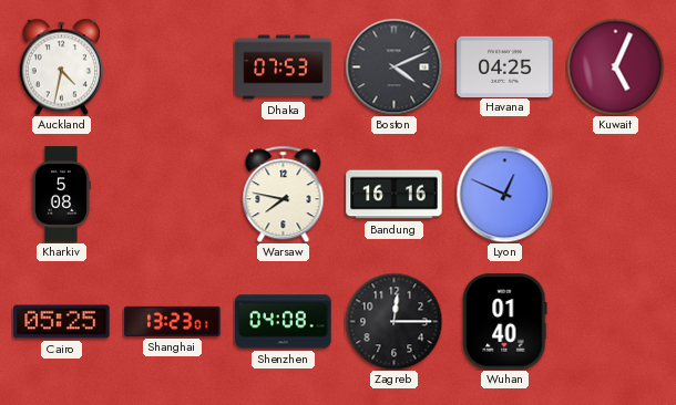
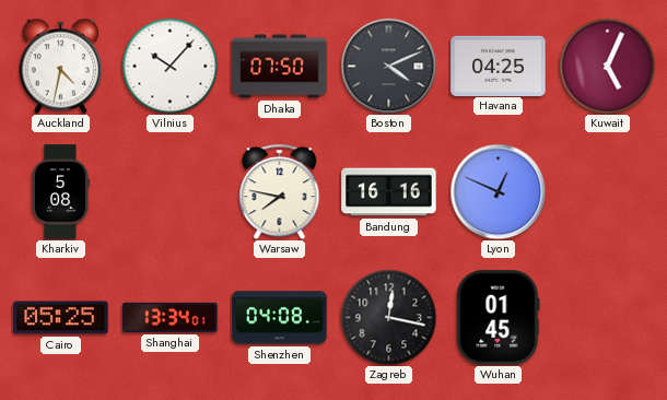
Vilnius: none -> 10:07 (169, 66)
Dhaka: 07:53 -> 07:50 (280, 67)
Shanghai: 13:23 -> 13:34 (171, 317)
Zagreb: 12:15 -> 12:17 (388, 317)
Wuhan: 01:40 -> 01:45 (499, 318)
